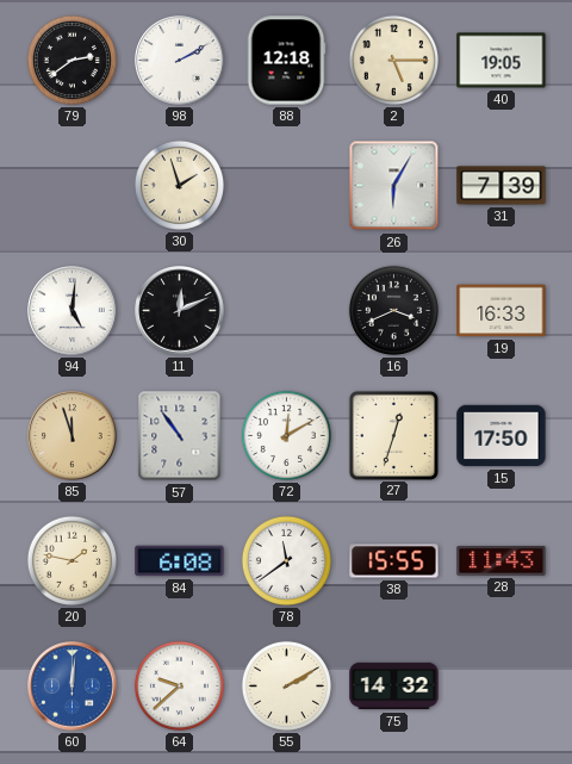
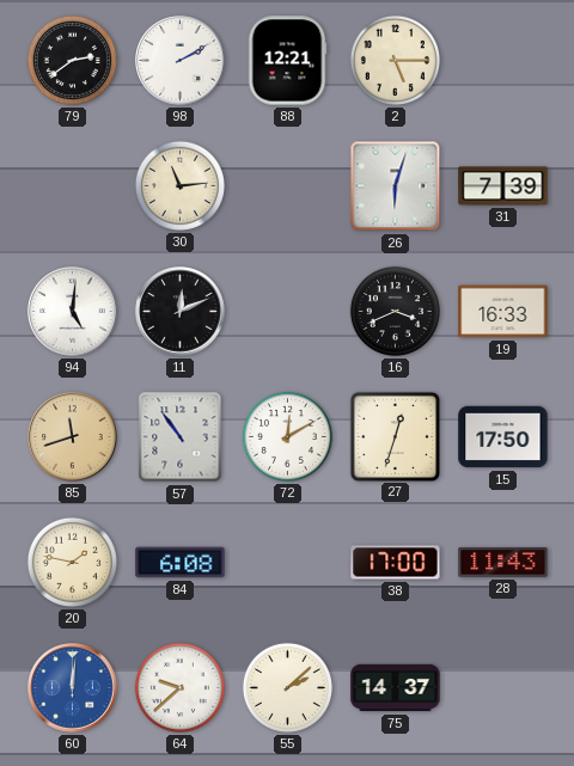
88: 12:18 -> 12:21 (287, 61)
40: 19:05 -> none (502, 61)
30: 1:57 -> 11:14 (179, 185)
26: 6:05 -> 6:03 (396, 186)
85: 11:57 -> 11:42 (73, 437)
78: 11:39 -> none (286, 560)
38: 15:55 -> 17:00 (396, 563)
55: 2:10 -> 2:08 (287, 687)
75: 14:32 -> 14:37 (396, 688)
